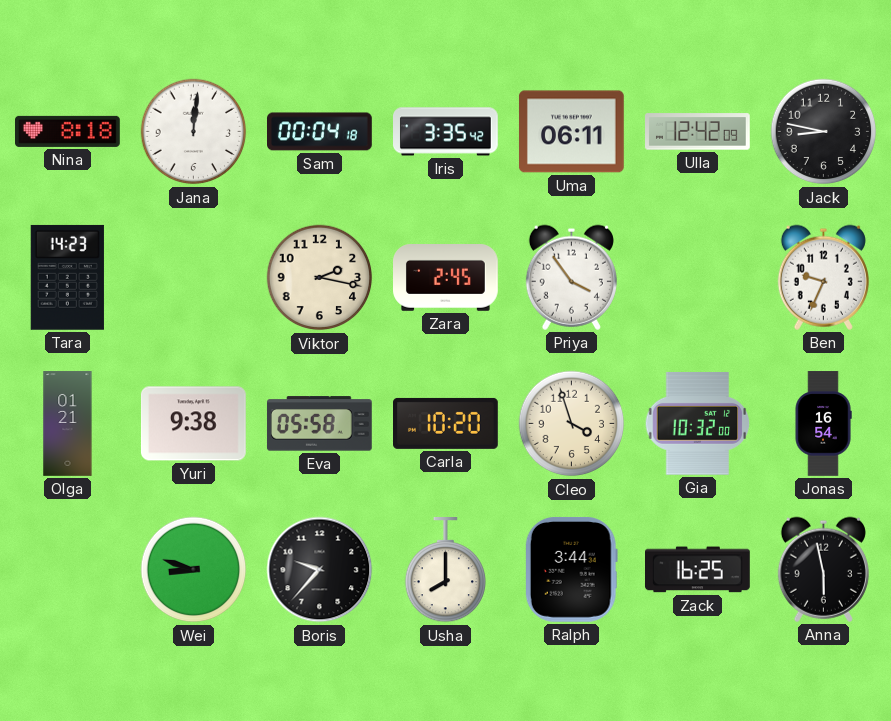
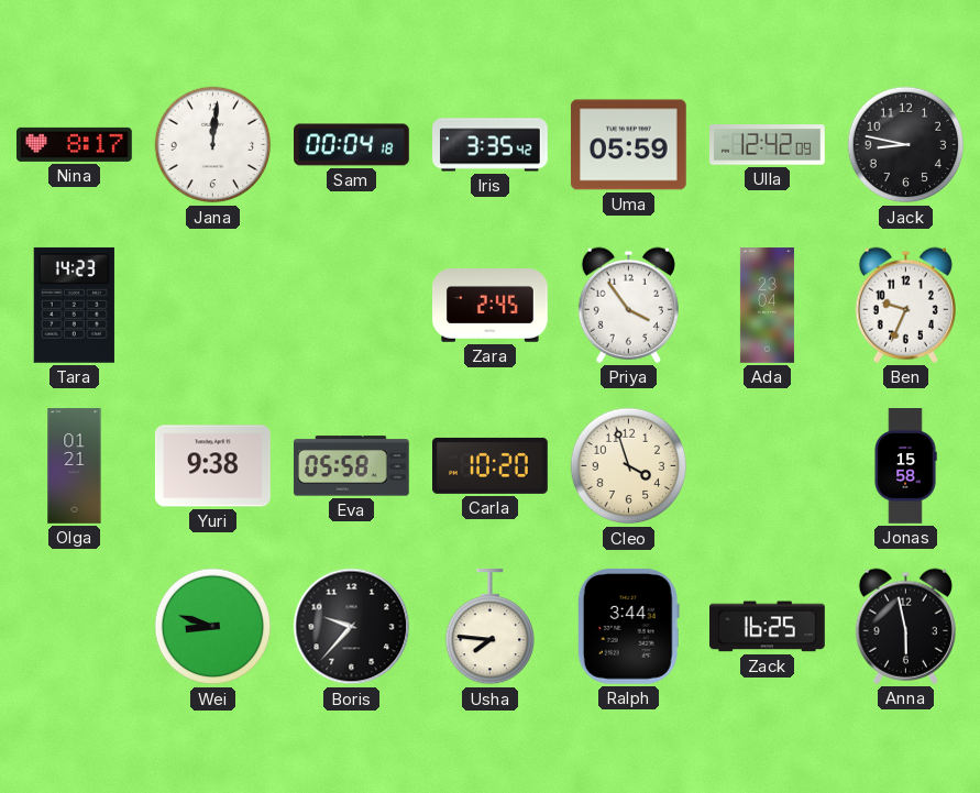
Nina: 8:18 -> 8:17 (75, 144)
Uma: 06:11 -> 05:59 (628, 145)
Viktor: 2:17 -> none (320, 278)
Ada: none -> 23:04 (767, 306)
Gia: 10:32 -> none (698, 424)
Jonas: 16:54 -> 15:58 (905, 466)
Usha: 8:00 -> 7:46 (489, 628)
